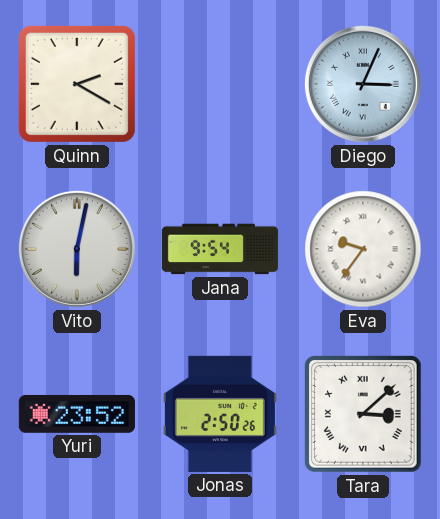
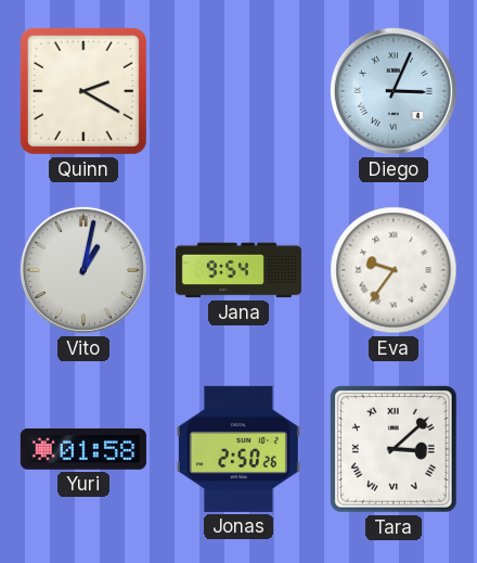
Vito: 6:02 -> 1:02 (83, 270)
Yuri: 23:52 -> 01:58 (83, 449)
